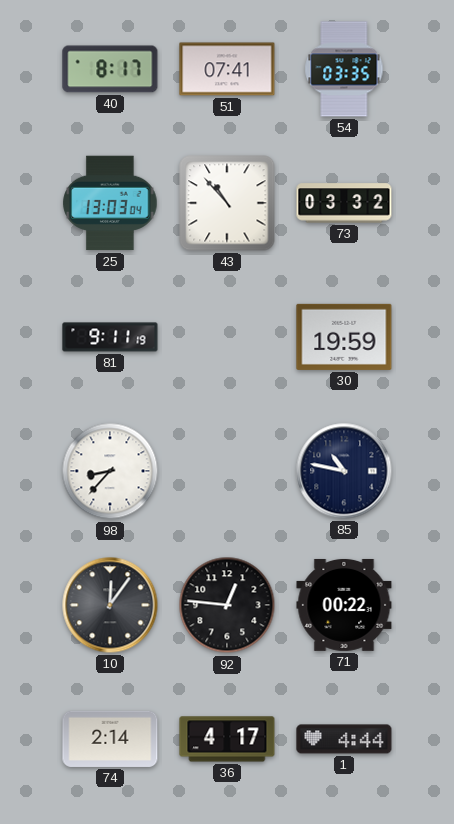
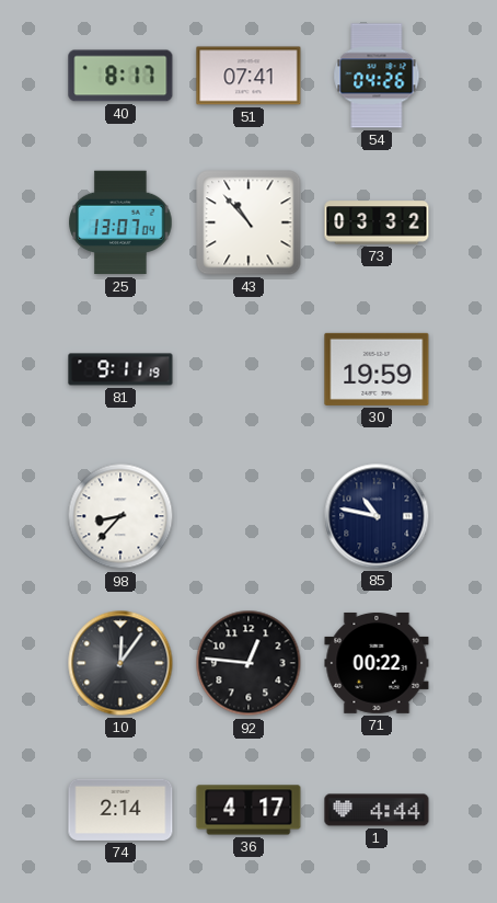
54: 03:35 -> 04:26 (377, 76)
25: 13:03 -> 13:07 (120, 222)
